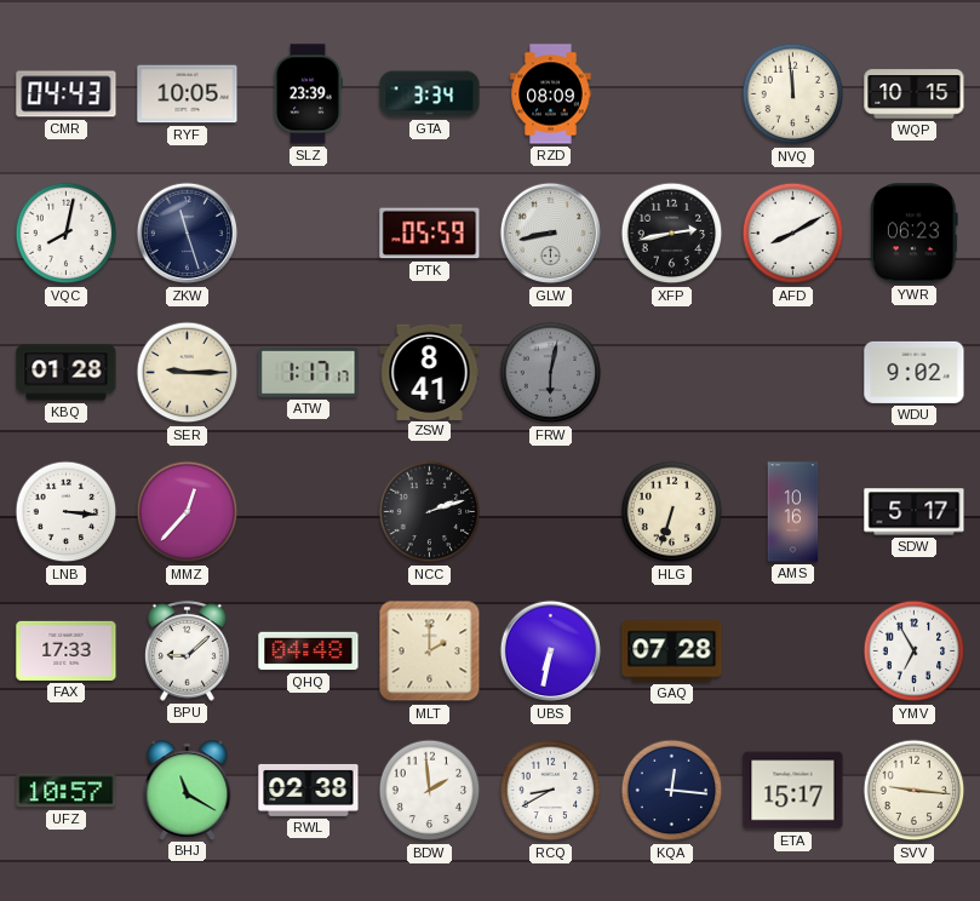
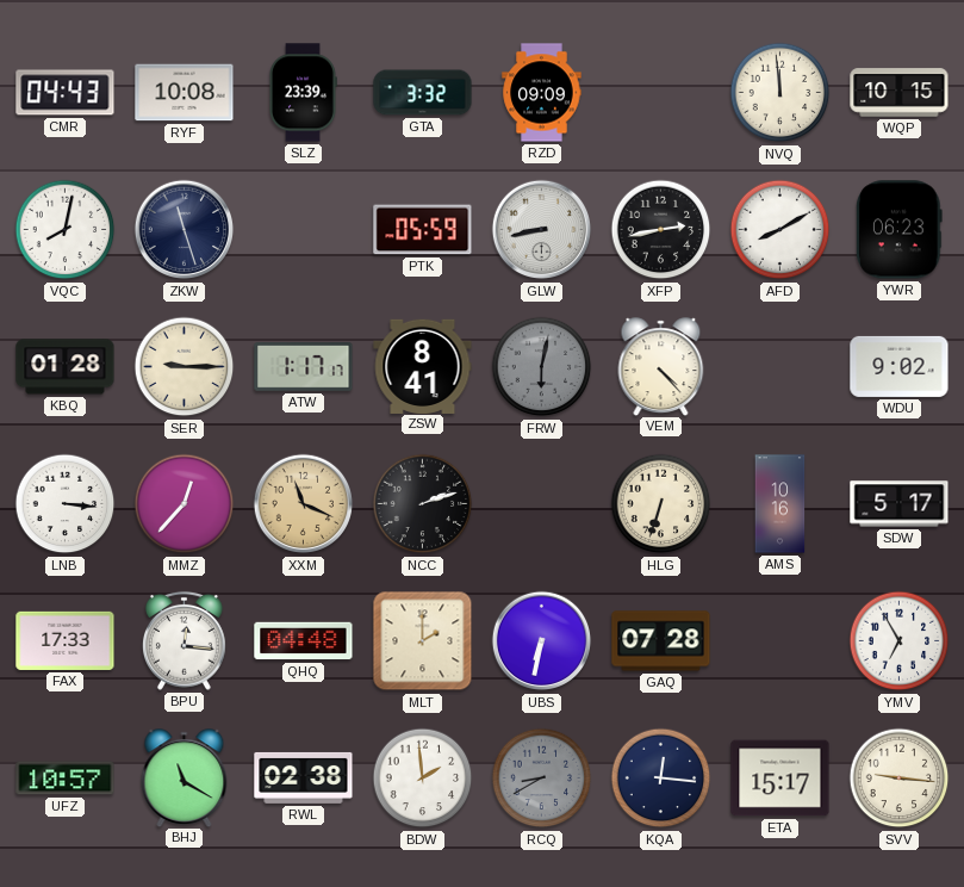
RYF: 10:05 -> 10:08 (185, 93)
GTA: 3:34 -> 3:32 (423, 93)
RZD: 08:09 -> 09:09 (542, 93)
VEM: none -> 4:23 (661, 366)
XXM: none -> 11:19 (304, 504)
BPU: 9:08 -> 12:16 (184, 640)
RCQ dial: white -> grey (542, 779)
